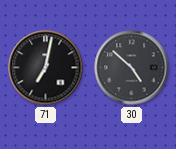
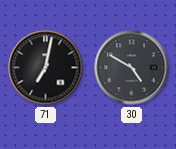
30: 4:52 -> 4:50 (132, 68)
